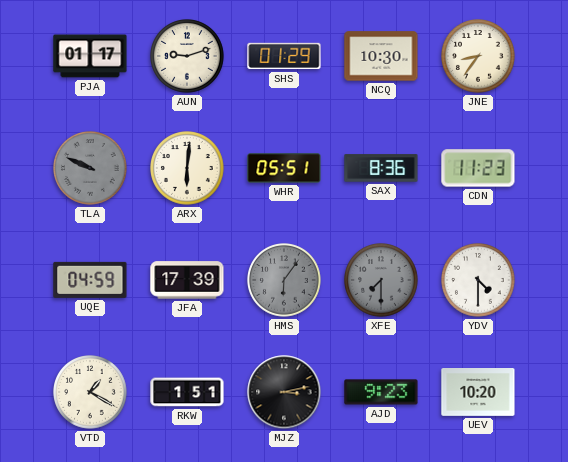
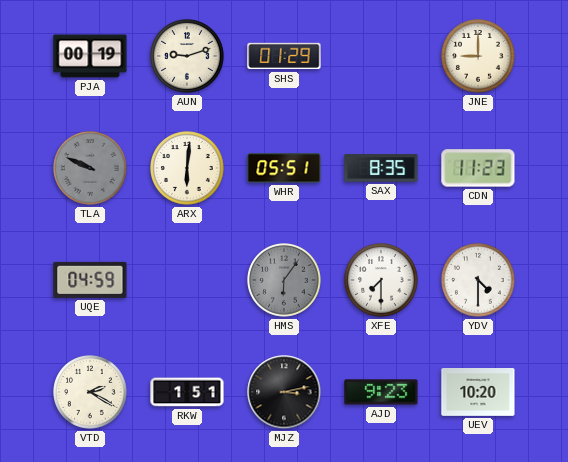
PJA: 01:17 -> 00:19 (90, 56)
NCQ: 10:30 -> none (381, 56)
JNE: 8:36 -> 9:00 (479, 57)
SAX: 8:36 -> 8:35 (381, 168)
JFA: 17:39 -> none (187, 280)
XFE dial: grey -> white (382, 281)
VTD: 1:20 -> 2:20 (91, 393)
